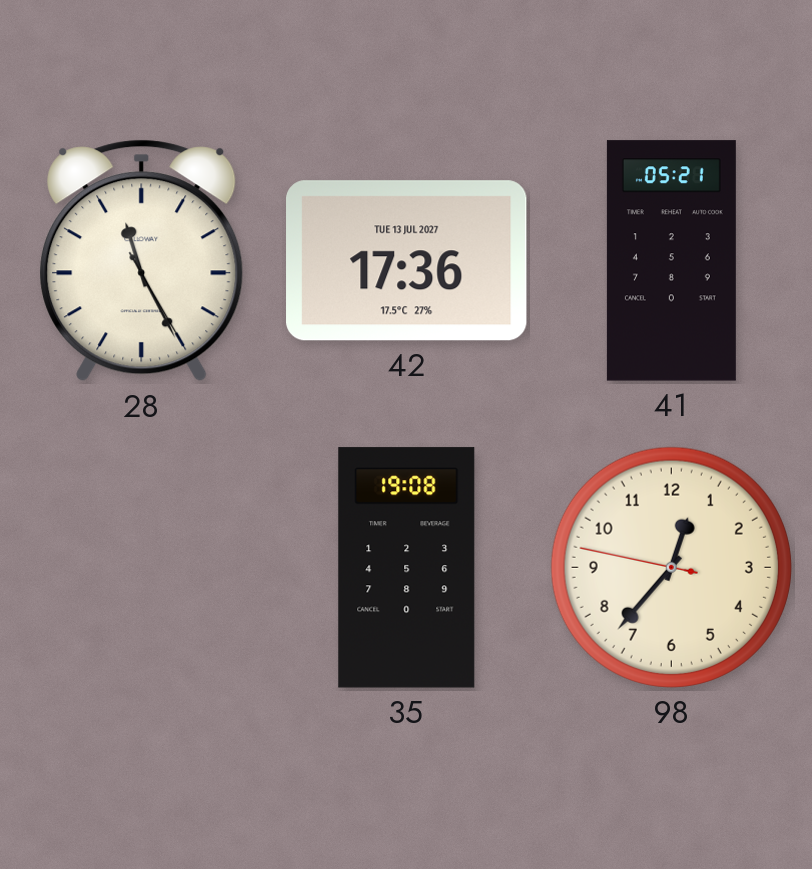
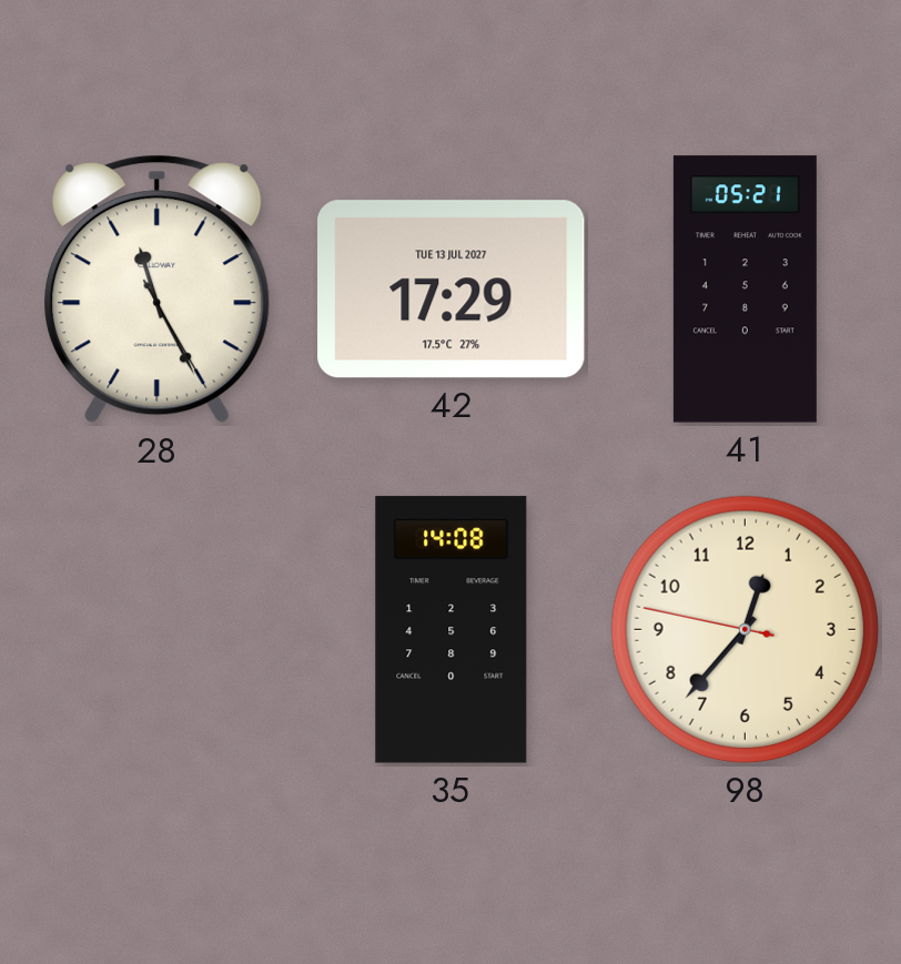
42: 17:36 -> 17:29 (452, 290)
35: 19:08 -> 14:08 (452, 630)
